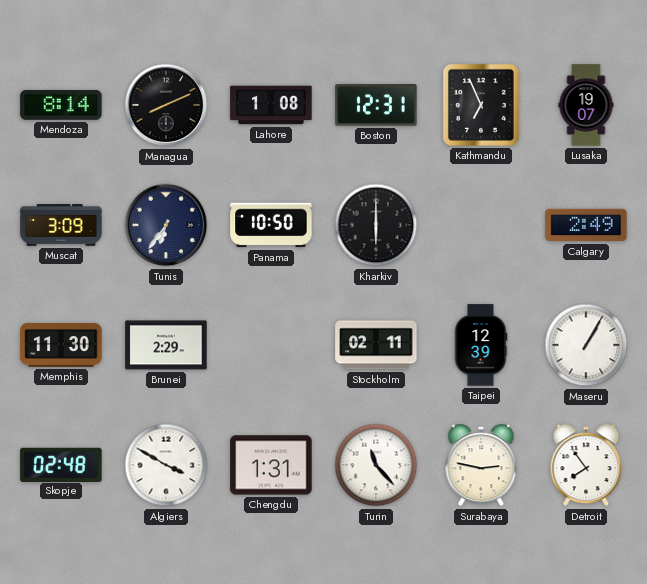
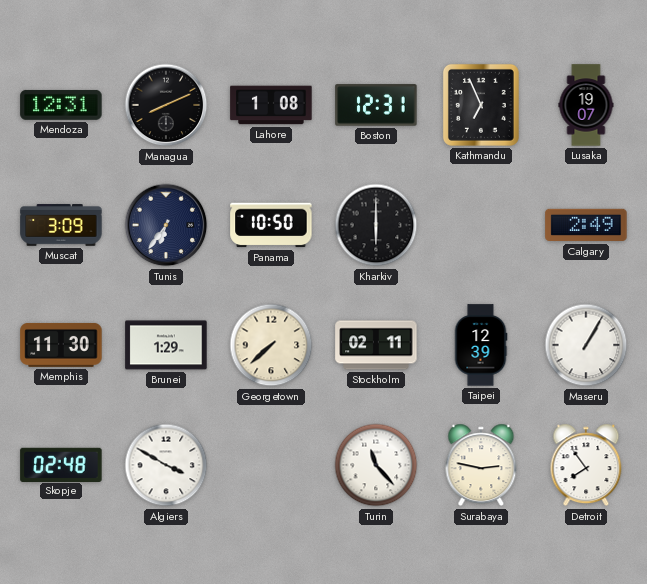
Mendoza: 8:14 -> 12:31 (61, 105)
Brunei: 2:29 -> 1:29 (166, 345)
Georgetown: none -> 7:38 (271, 345)
Chengdu: 1:31 -> none (271, 465)
